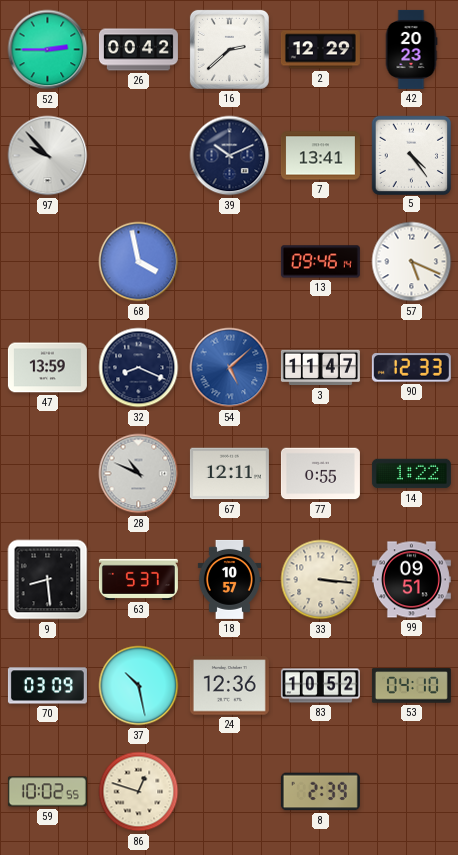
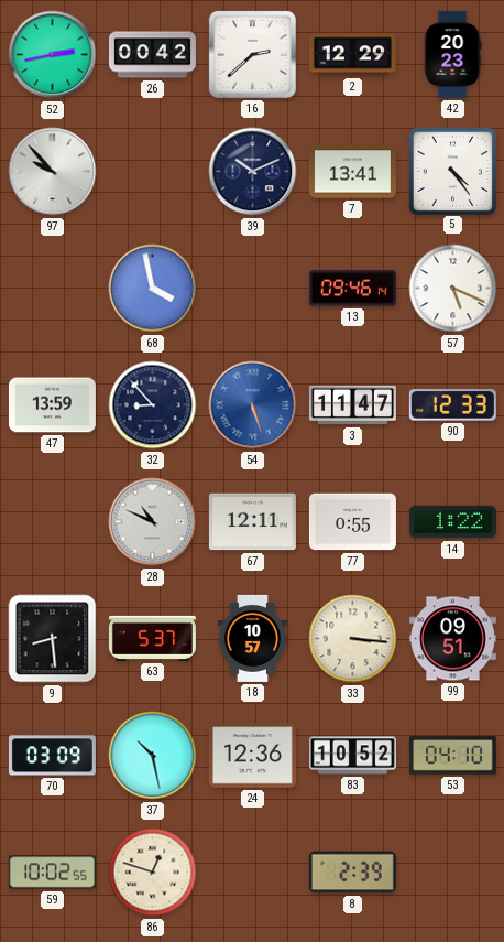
52: 2:45 -> 2:43 (53, 55)
32: 8:19 -> 8:53 (153, 405)
54: 5:08 -> 5:27 (253, 405)
